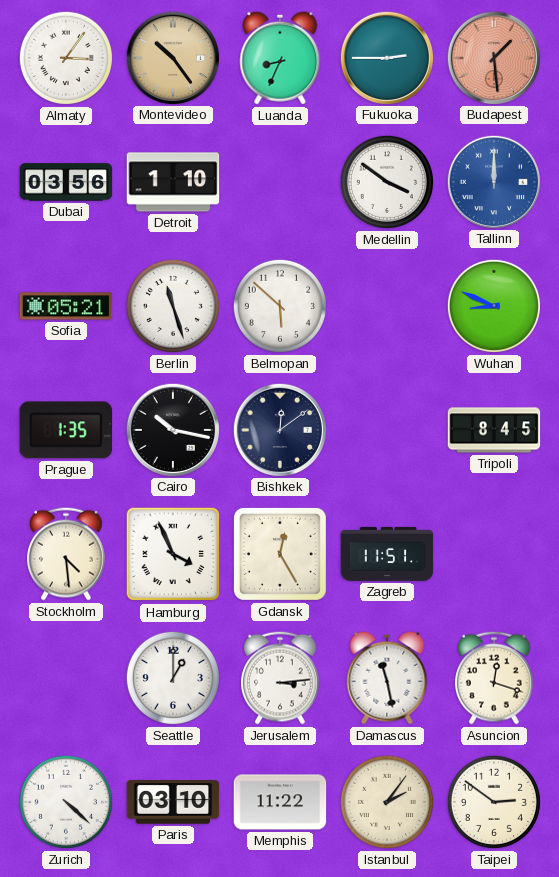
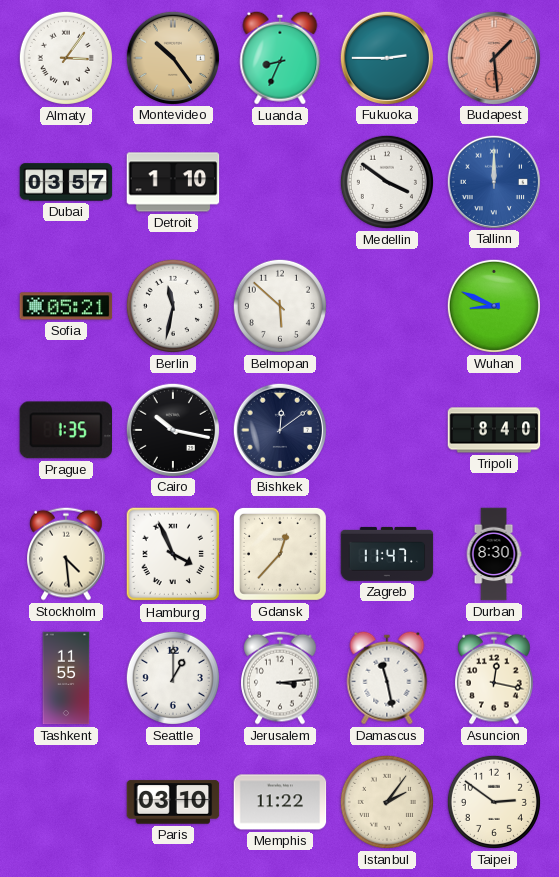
Dubai: 03:56 -> 03:57 (66, 182)
Berlin: 11:27 -> 11:32 (173, 306)
Tripoli: 8:45 -> 8:40 (494, 430)
Gdansk: 12:25 -> 12:37 (280, 554)
Zagreb: 11:51 -> 11:47 (387, 554)
Durban: none -> 8:30 (494, 554)
Tashkent: none -> 11:55 (66, 678)
Asuncion: 12:18 -> 12:17 (495, 678)
Zurich: 4:22 -> none (66, 802)
